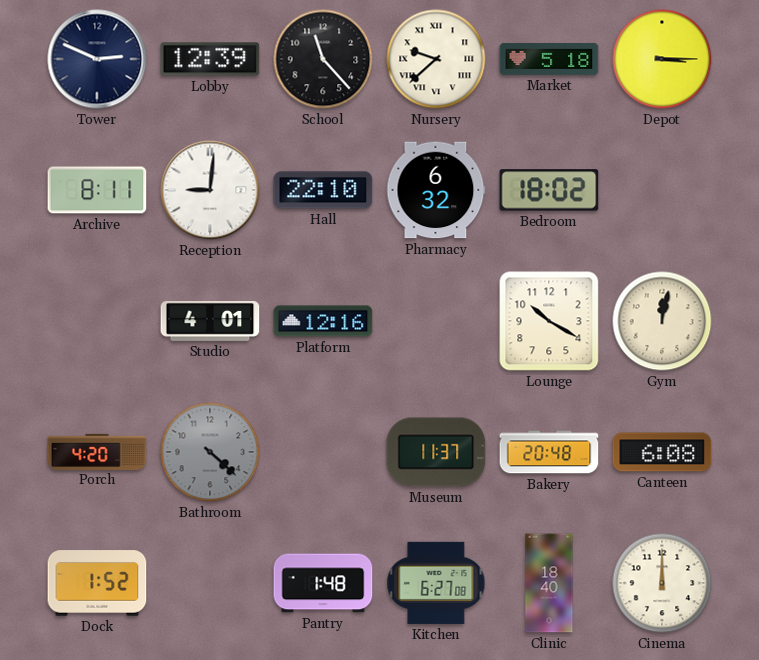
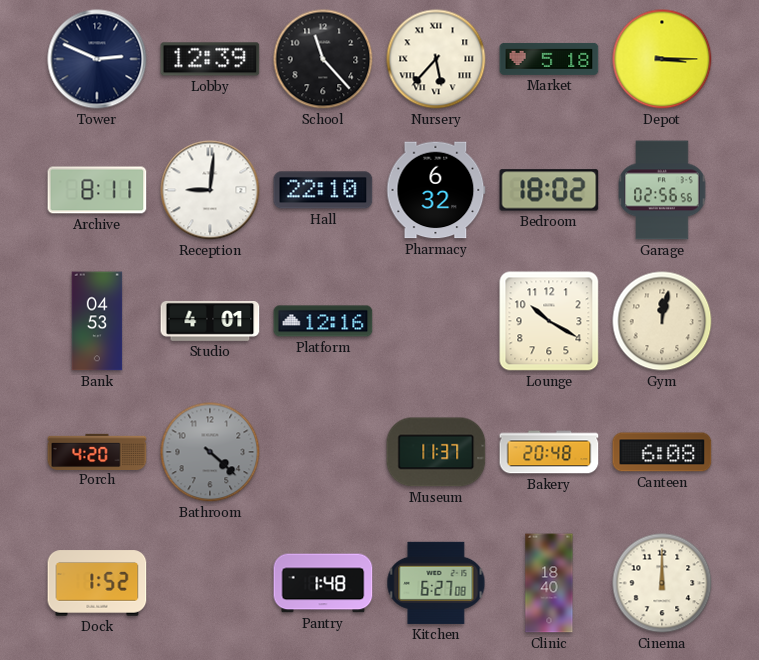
Nursery: 9:38 -> 5:37 (436, 59)
Garage: none -> 02:56 (662, 190)
Bank: none -> 04:53 (97, 321)
